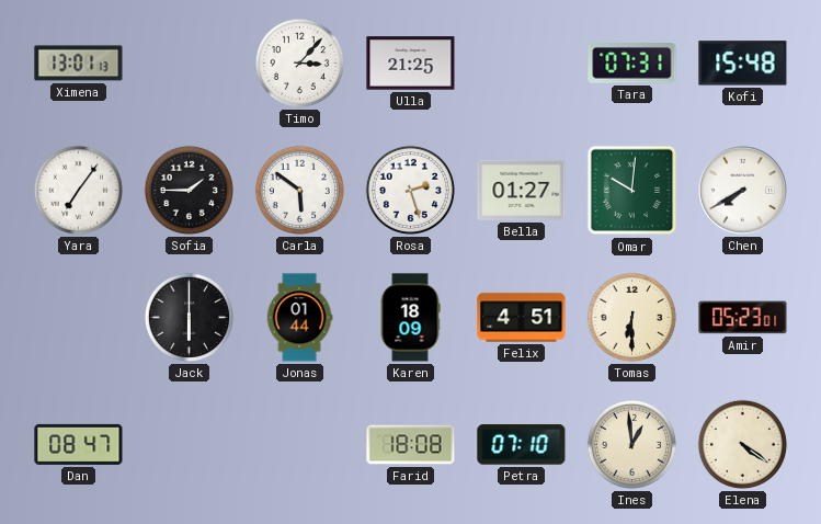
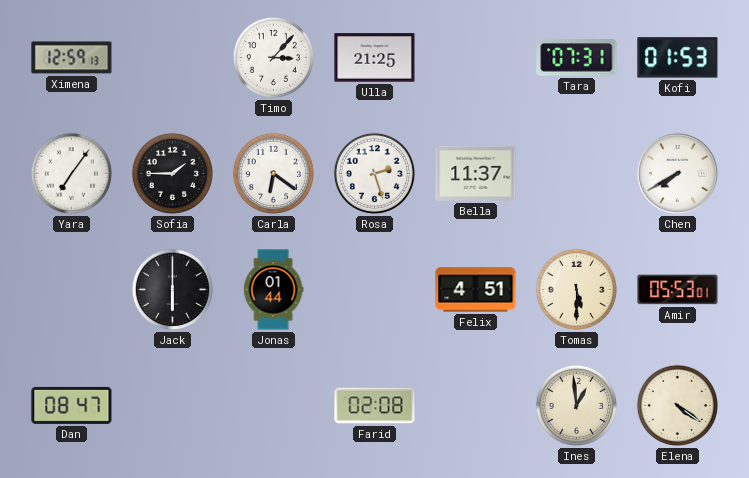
Ximena: 13:01 -> 12:59 (72, 58)
Kofi: 15:48 -> 01:53 (678, 58)
Carla: 5:51 -> 6:21 (273, 173)
Bella: 01:27 -> 11:37 (476, 173)
Omar: 10:01 -> none (632, 191)
Karen: 18:09 -> none (410, 318)
Tomas: 6:30 -> 5:30 (576, 289)
Amir: 05:23 -> 05:53 (678, 290)
Farid: 18:08 -> 02:08 (375, 406)
Petra: 07:10 -> none (522, 445)
